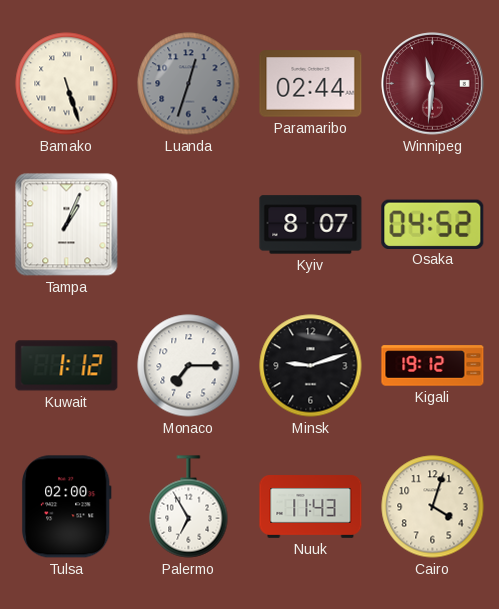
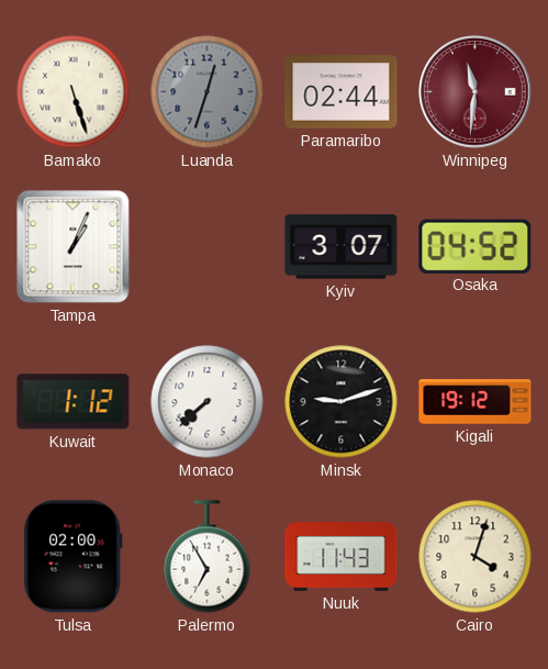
Kyiv: 8:07 -> 3:07 (342, 247)
Monaco: 7:15 -> 7:38 (208, 402)
